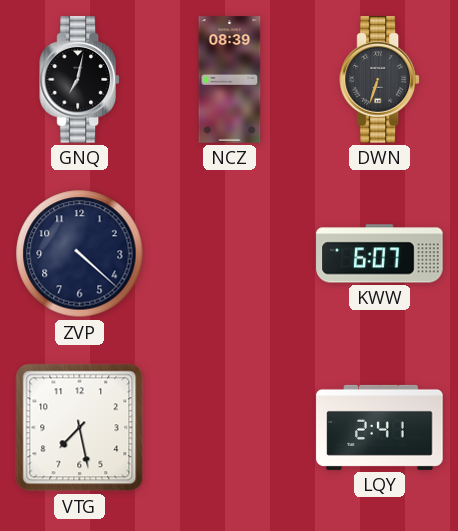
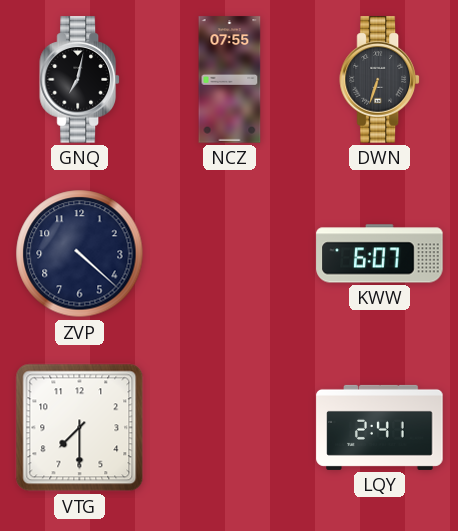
NCZ: 08:39 -> 07:55 (230, 80)
VTG: 7:28 -> 7:30 (80, 428)
